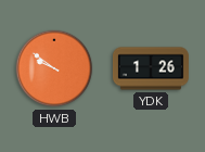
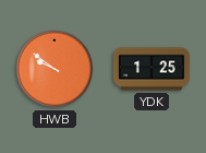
YDK: 1:26 -> 1:25 (152, 69)
